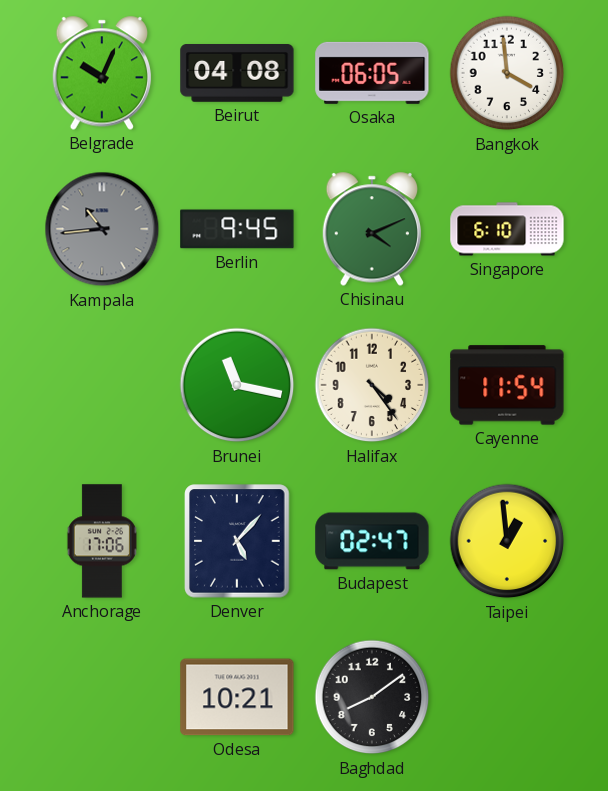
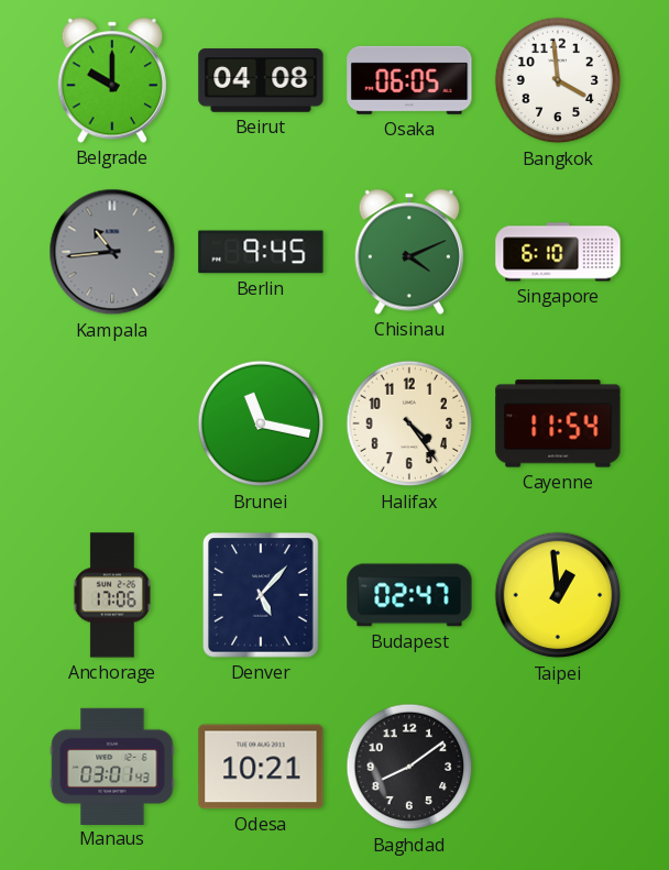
Belgrade: 10:04 -> 10:00 (111, 80)
Manaus: none -> 03:01 (112, 766)
